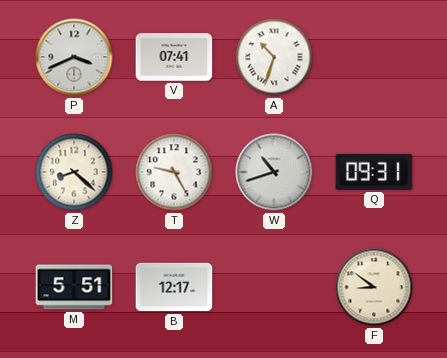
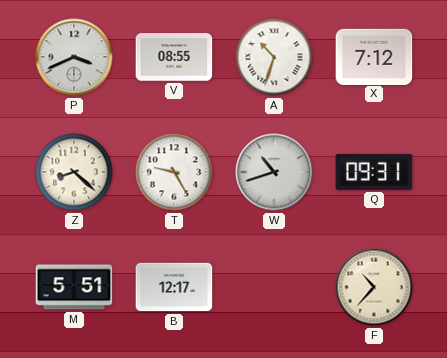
V: 07:41 -> 08:55 (174, 57)
X: none -> 7:12 (374, 56)
F: 8:51 -> 10:37 (374, 287)
